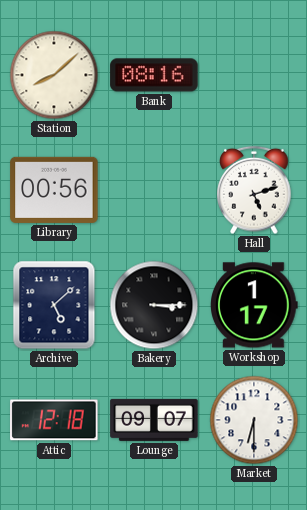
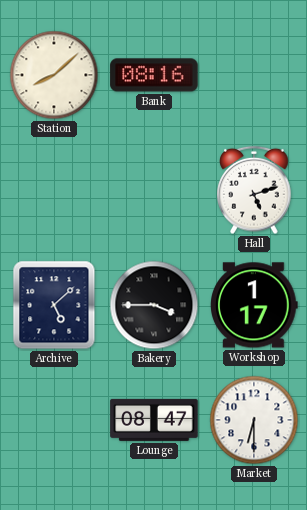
Library: 00:56 -> none (54, 190)
Bakery: 3:15 -> 3:45 (154, 305)
Attic: 12:18 -> none (54, 420)
Lounge: 09:07 -> 08:47 (154, 420)
